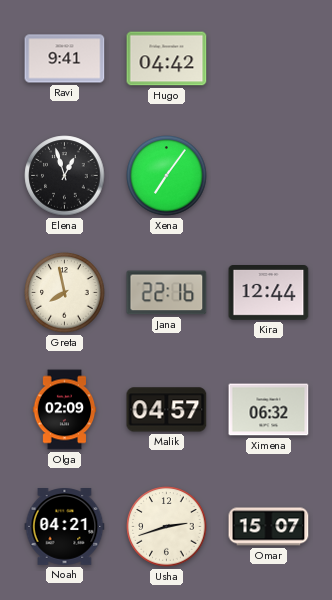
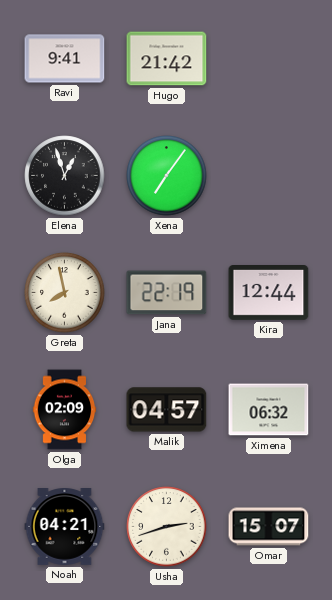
Hugo: 04:42 -> 21:42 (167, 59)
Jana: 22:16 -> 22:19 (167, 293)
